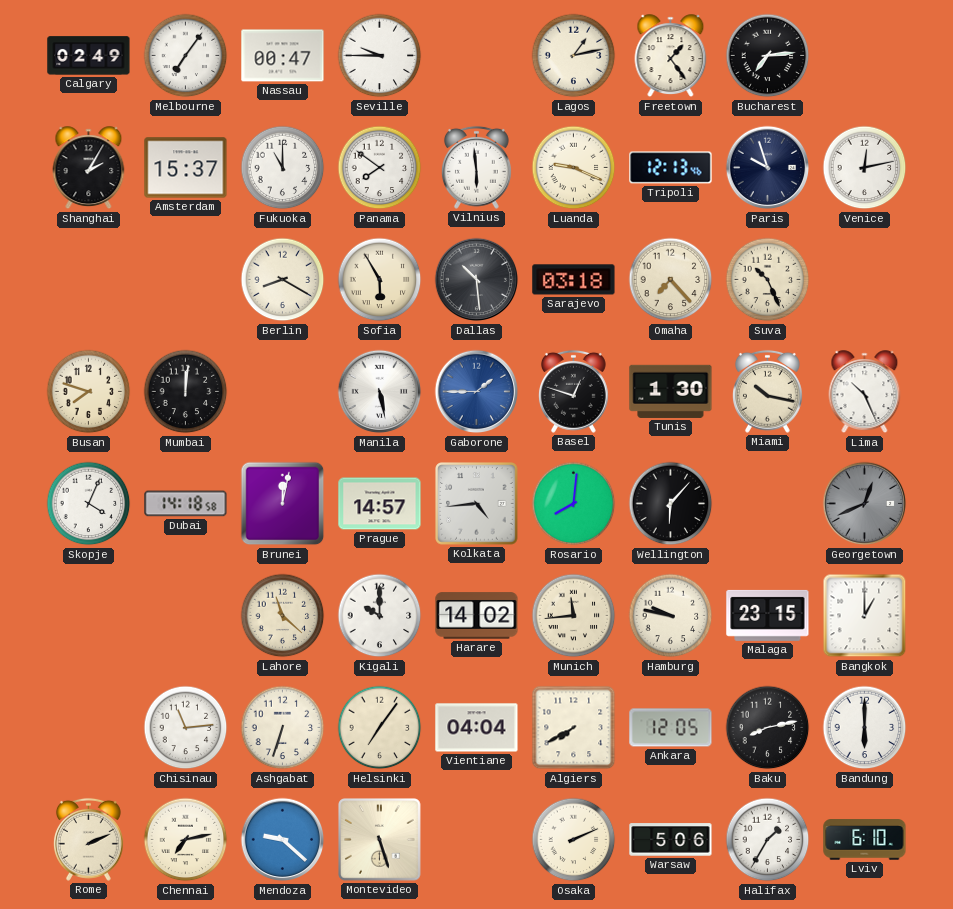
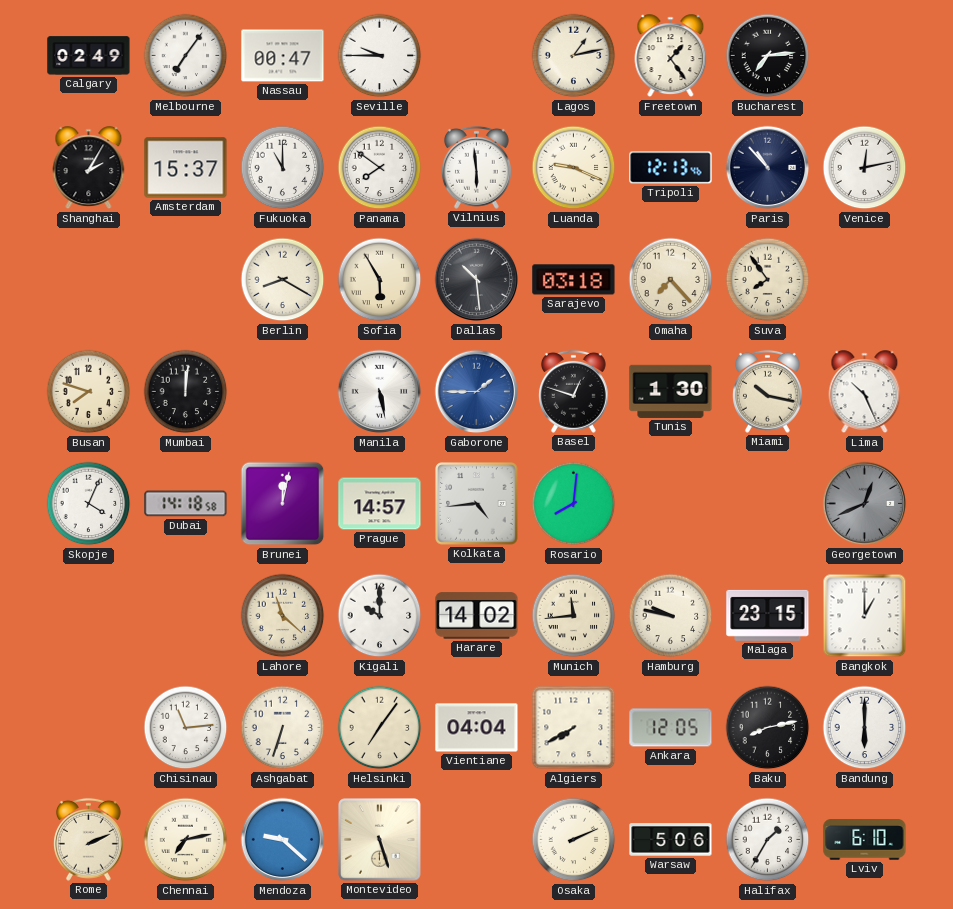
Paris: 9:57 -> 10:53 (768, 168)
Suva: 10:26 -> 7:54 (768, 280)
Wellington: 6:07 -> none (671, 504)
